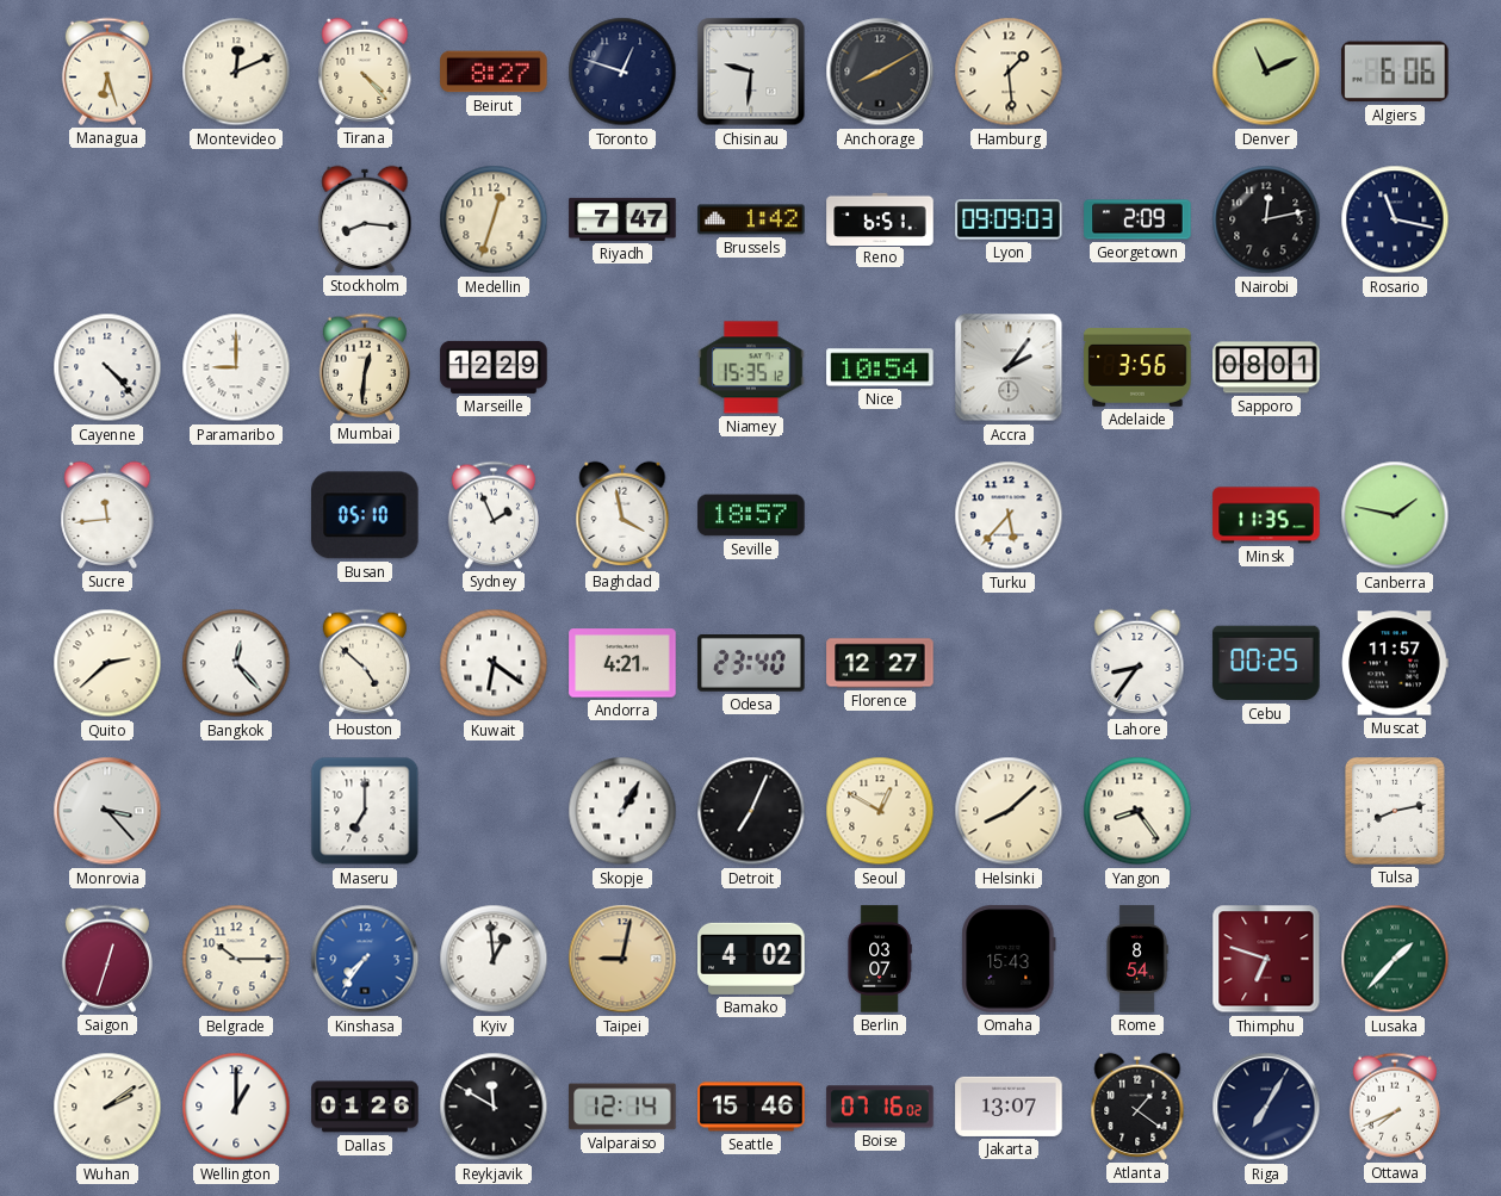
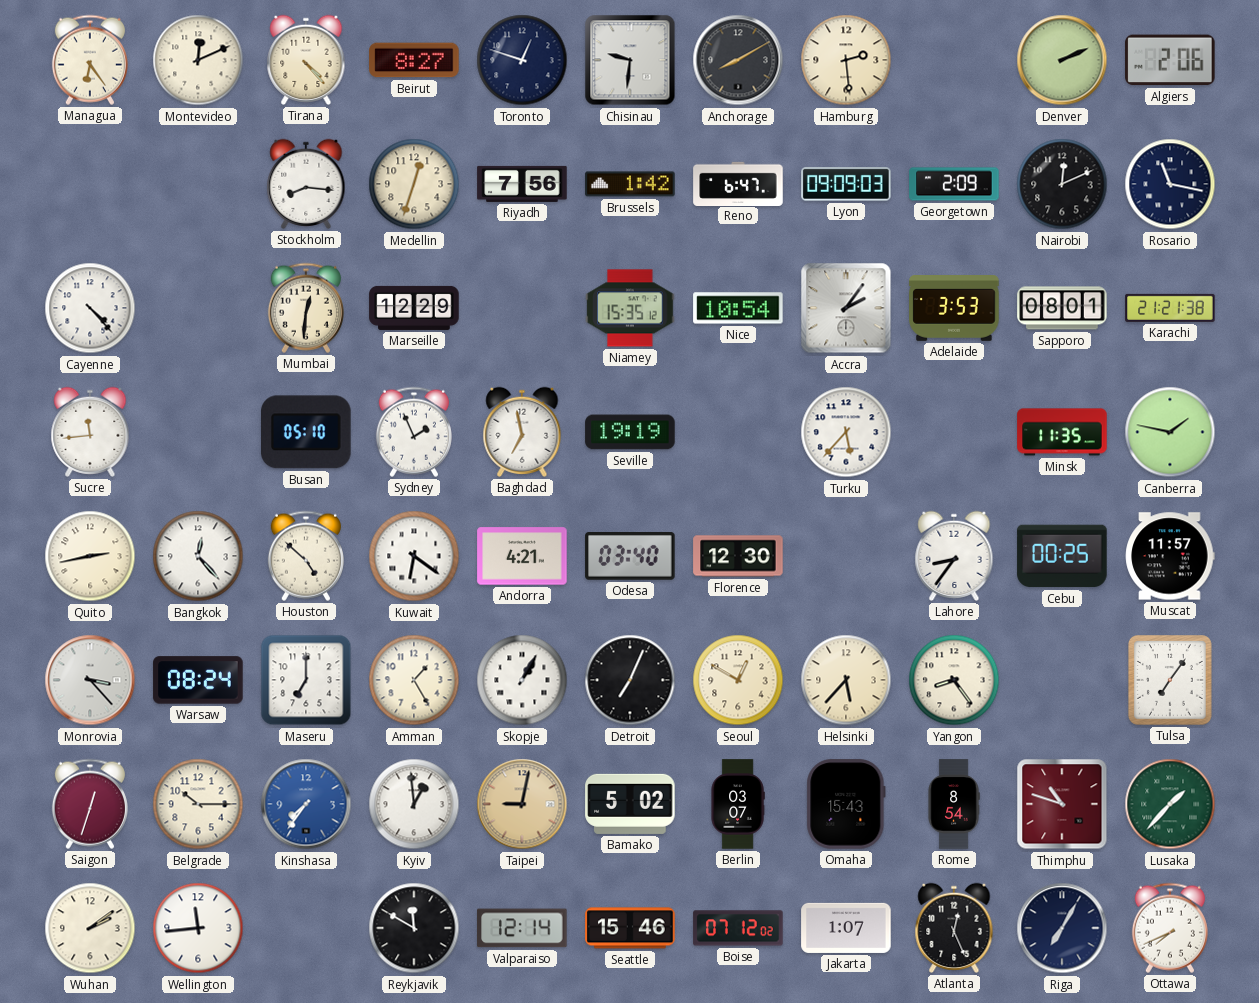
Managua: 6:27 -> 6:24 (90, 60)
Hamburg: 1:29 -> 2:29 (846, 60)
Denver: 11:11 -> 2:11 (1062, 60)
Algiers: 6:06 -> 2:06 (1170, 60)
Riyadh: 7:47 -> 7:56 (522, 184)
Reno: 6:51 -> 6:47 (738, 183)
Nairobi: 12:13 -> 12:11 (1062, 184)
Paramaribo: 9:00 -> none (236, 367)
Adelaide: 3:56 -> 3:53 (954, 309)
Karachi: none -> 21:21 (1170, 308)
Baghdad: 3:58 -> 6:58 (522, 432)
Seville: 18:57 -> 19:19 (630, 432)
Quito: 2:38 -> 2:43 (90, 556)
Odesa: 23:40 -> 03:40 (630, 557)
Florence: 12:27 -> 12:30 (738, 556)
Warsaw: none -> 08:24 (198, 680)
Amman: none -> 1:25 (414, 680)
Helsinki: 8:08 -> 5:37 (846, 680)
Tulsa: 8:13 -> 7:06 (1170, 681)
Bamako: 4:02 -> 5:02 (630, 804)
Thimphu: 6:48 -> 10:48 (1062, 804)
Wellington: 1:00 -> 11:44 (198, 928)
Dallas: 01:26 -> none (365, 1107)
Boise: 07:16 -> 07:12 (738, 928)
Jakarta: 13:07 -> 1:07 (846, 928)
Atlanta: 1:21 -> 12:26 (954, 928)
